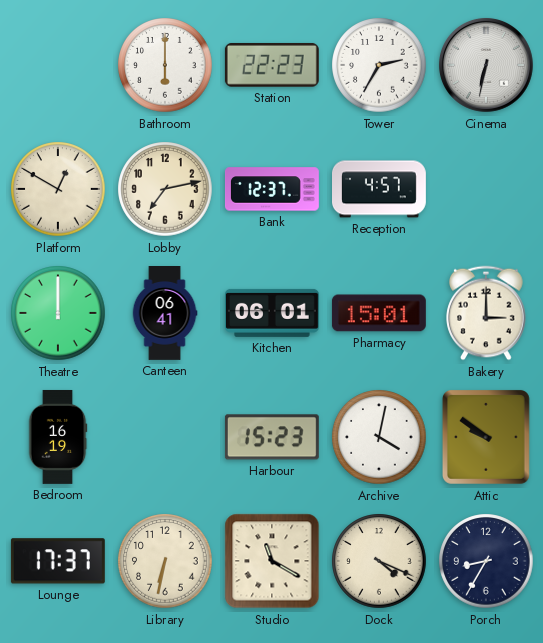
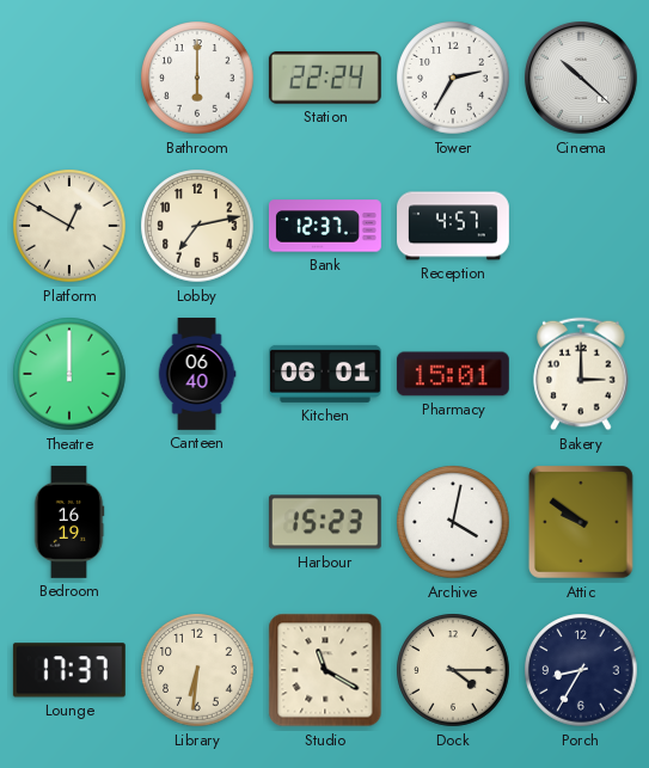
Station: 22:23 -> 22:24 (325, 78)
Cinema: 6:32 -> 10:22 (582, 79)
Canteen: 06:41 -> 06:40 (197, 375)
Library: 6:32 -> 6:31 (197, 670)
Dock: 4:19 -> 4:15 (453, 670)
